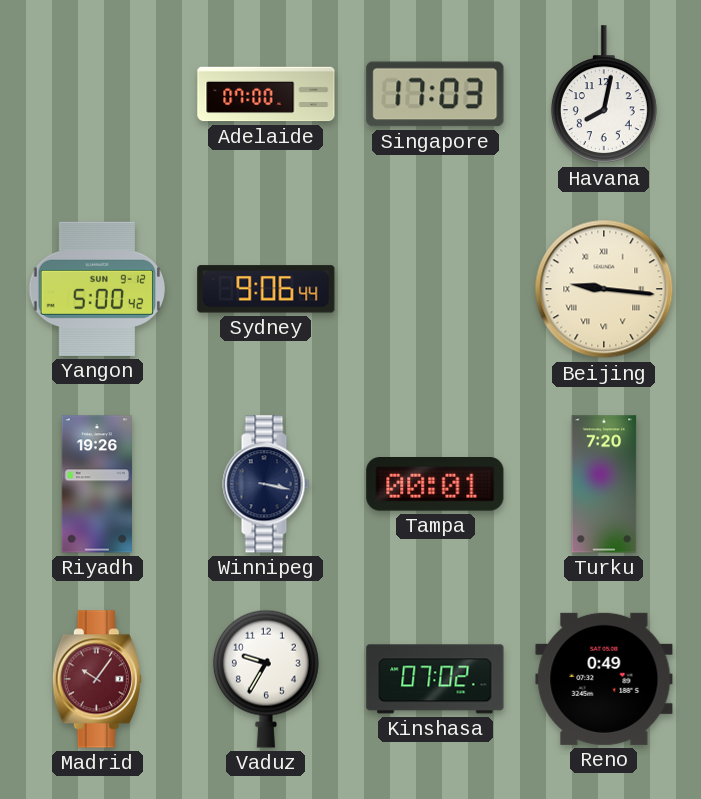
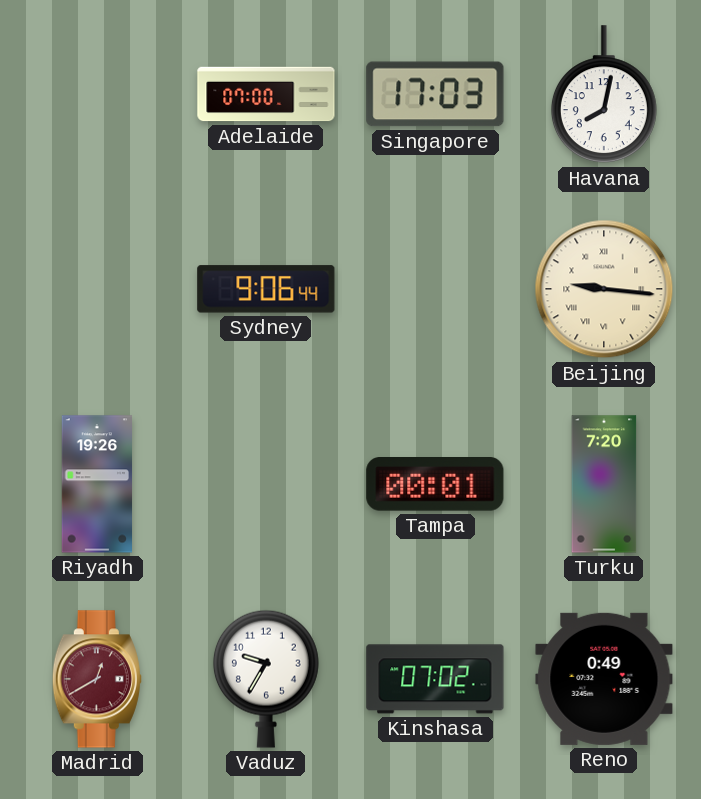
Yangon: 5:00 -> none (96, 289)
Winnipeg: 3:17 -> none (266, 484)
Madrid: 10:06 -> 12:40 (97, 679)
